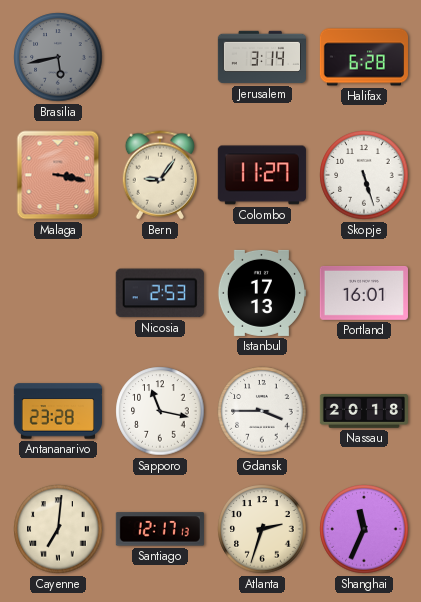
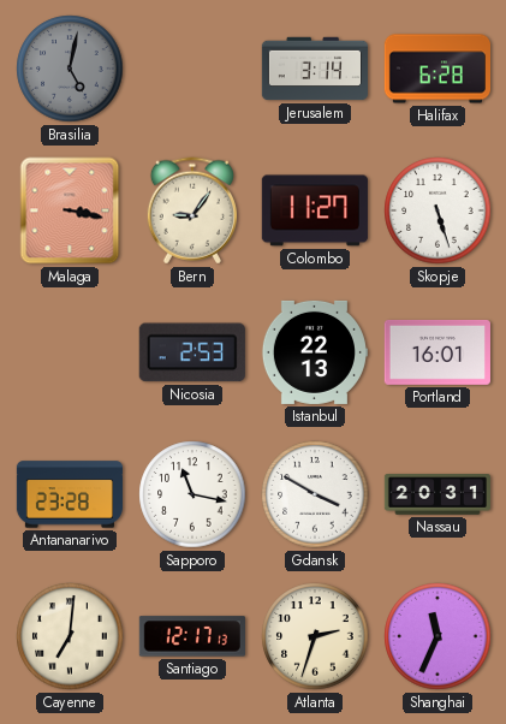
Brasilia: 5:43 -> 5:02 (70, 69)
Istanbul: 17:13 -> 22:13 (314, 352)
Gdansk: 3:45 -> 3:50 (315, 494)
Nassau: 20:18 -> 20:31 (436, 495)
